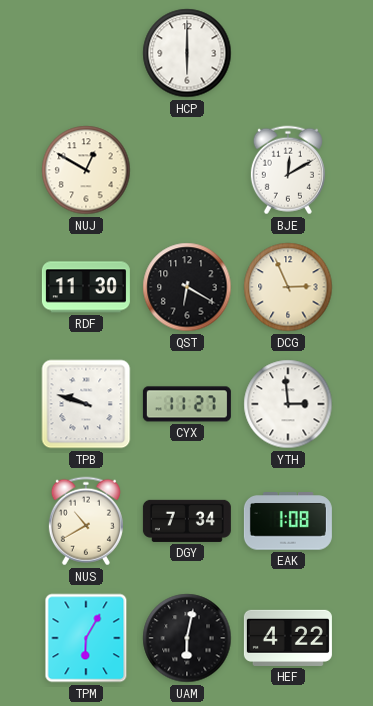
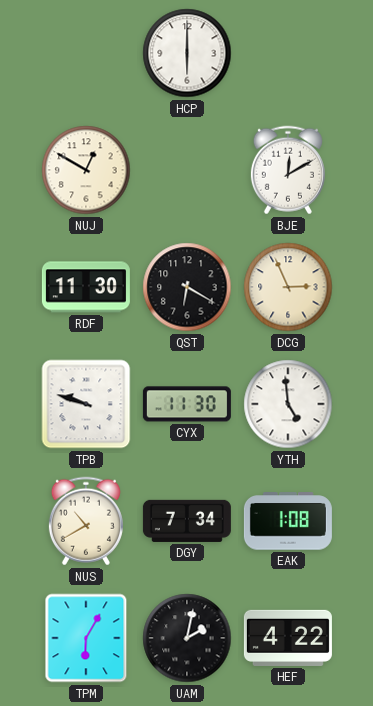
CYX: 11:27 -> 11:30 (187, 404)
YTH: 2:59 -> 4:59 (288, 404)
UAM: 6:02 -> 2:02 (187, 638)
